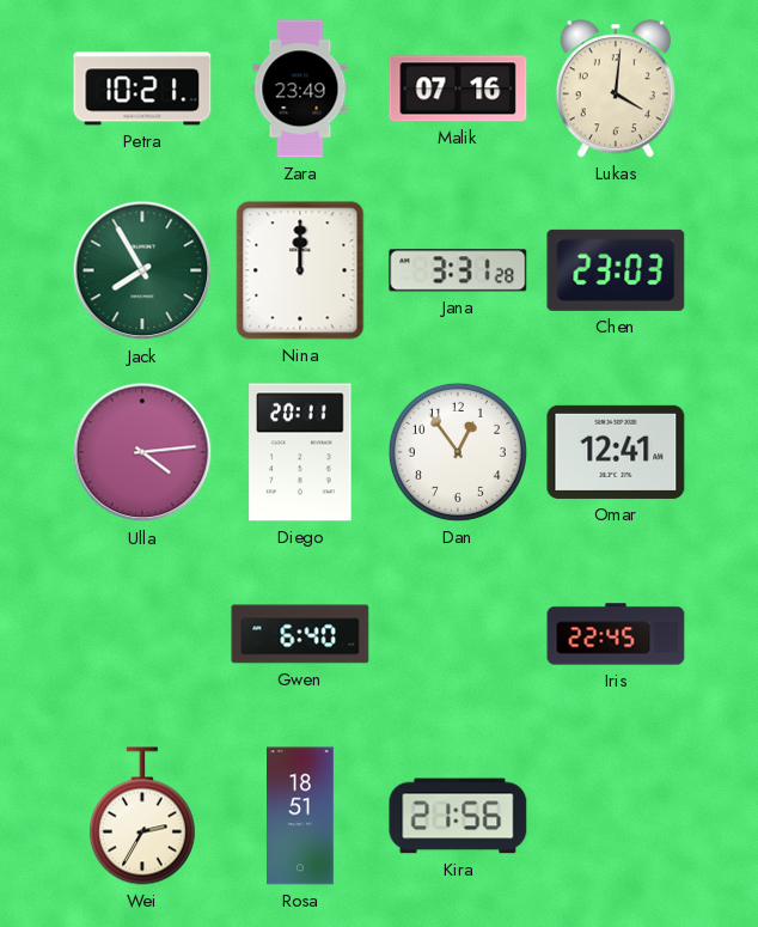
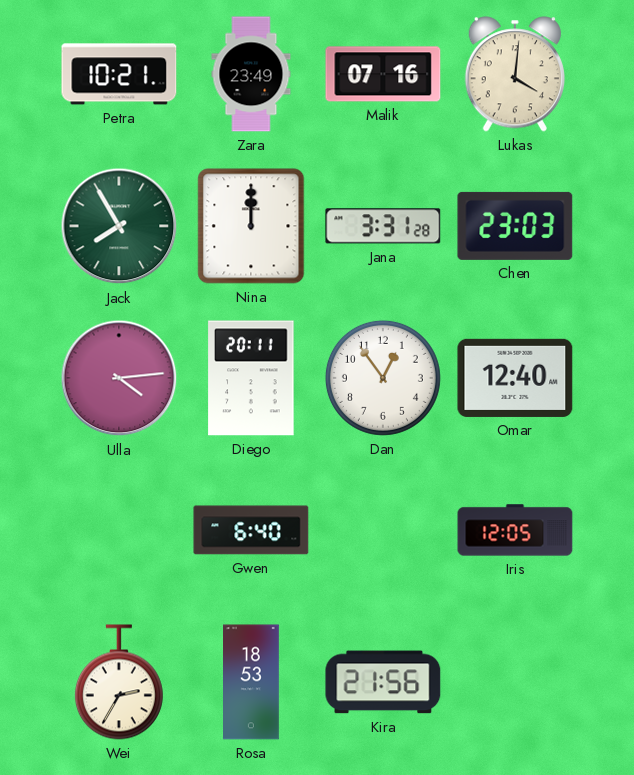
Omar: 12:41 -> 12:40 (515, 378)
Iris: 22:45 -> 12:05 (515, 530)
Rosa: 18:51 -> 18:53 (252, 682)
